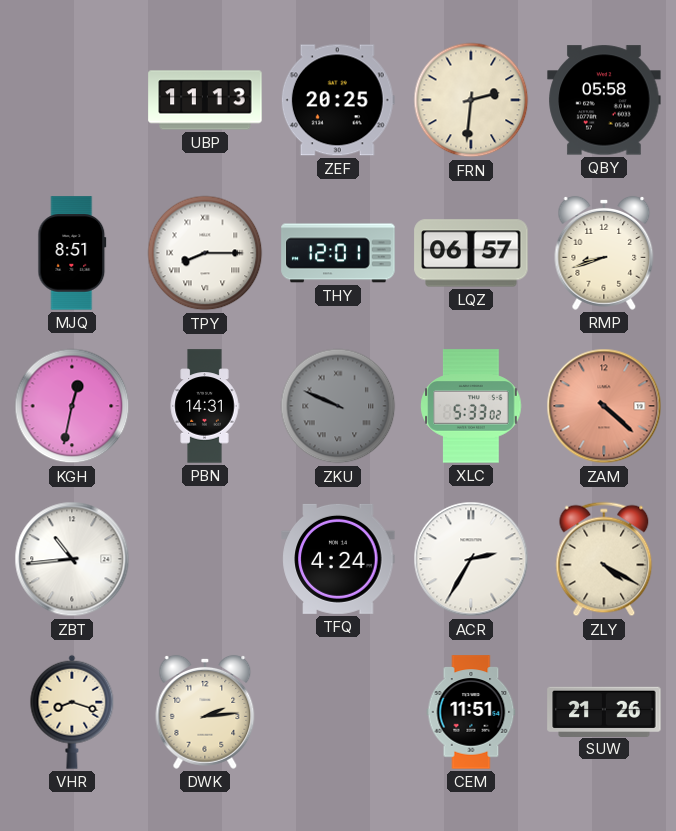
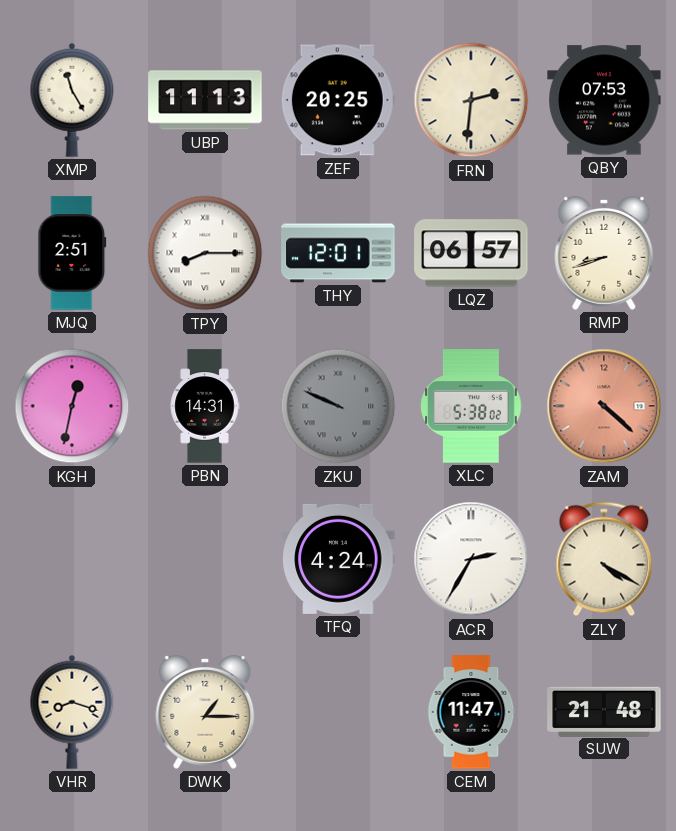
XMP: none -> 11:25 (72, 100)
QBY: 05:58 -> 07:53 (604, 100)
MJQ: 8:51 -> 2:51 (72, 253)
XLC: 5:33 -> 5:38 (471, 406)
ZBT: 10:44 -> none (72, 559)
DWK: 2:14 -> 1:15 (205, 712)
CEM: 11:51 -> 11:47 (471, 712)
SUW: 21:26 -> 21:48 (604, 711)
